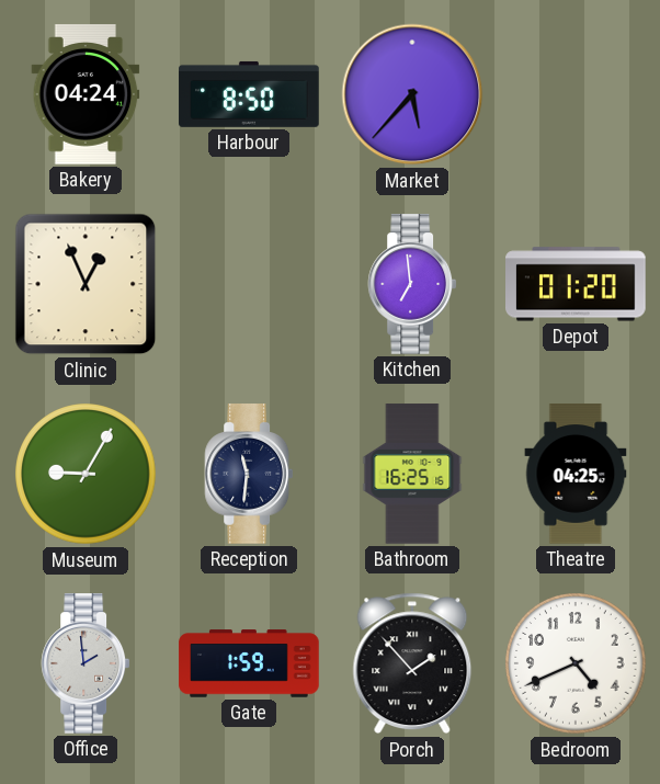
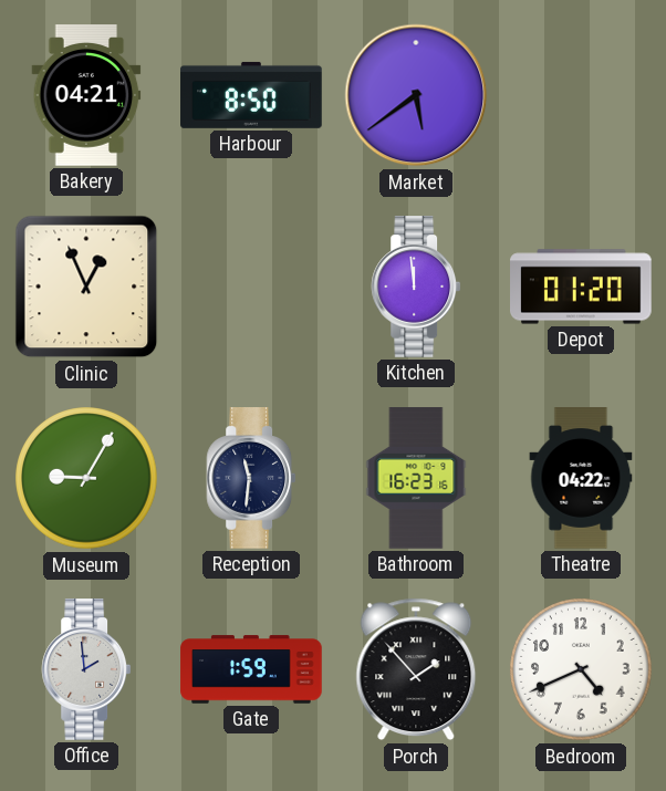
Bakery: 04:24 -> 04:21 (86, 95)
Market: 5:37 -> 5:39 (416, 95)
Kitchen: 6:59 -> 11:59 (416, 287)
Bathroom: 16:25 -> 16:23 (416, 478)
Theatre: 04:25 -> 04:22 (581, 478)
